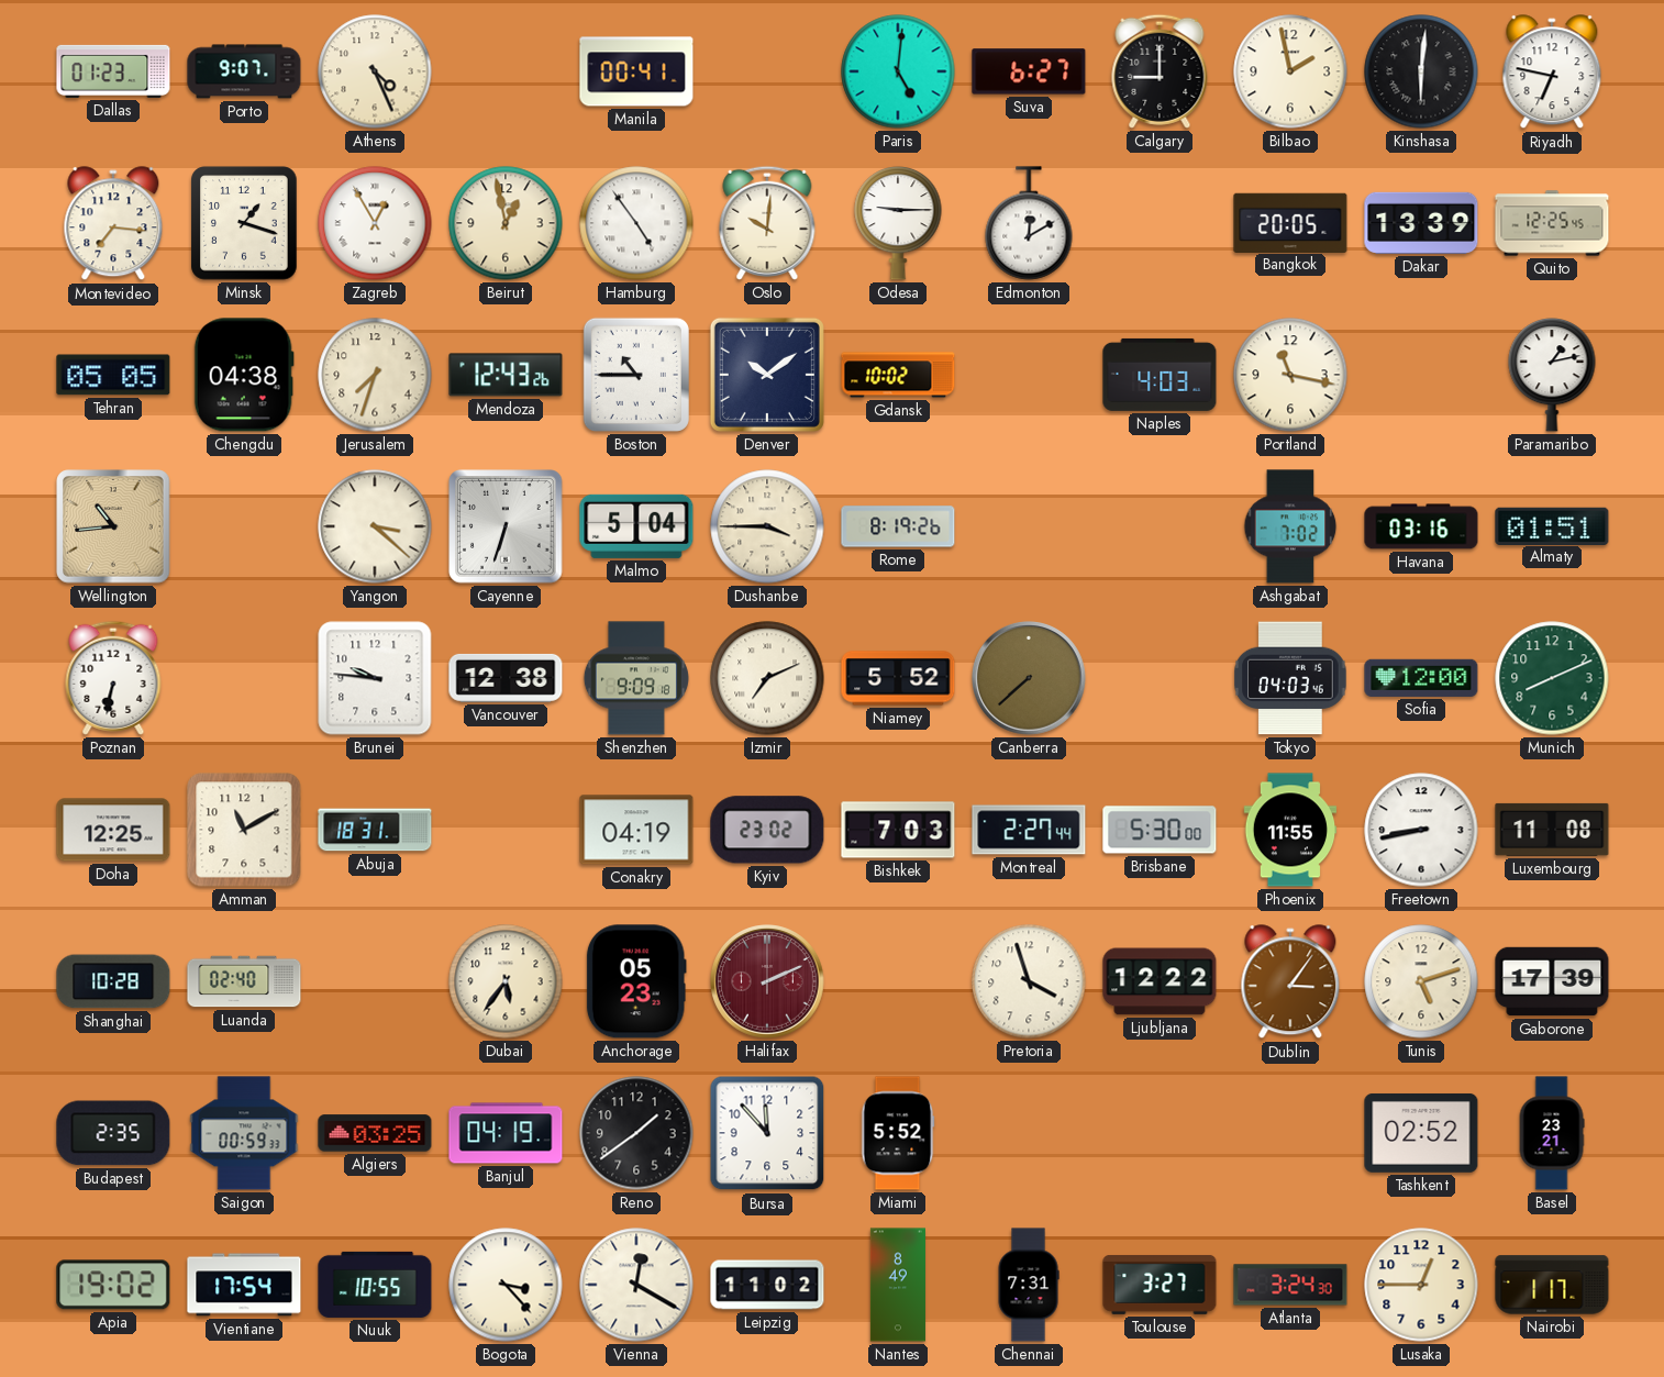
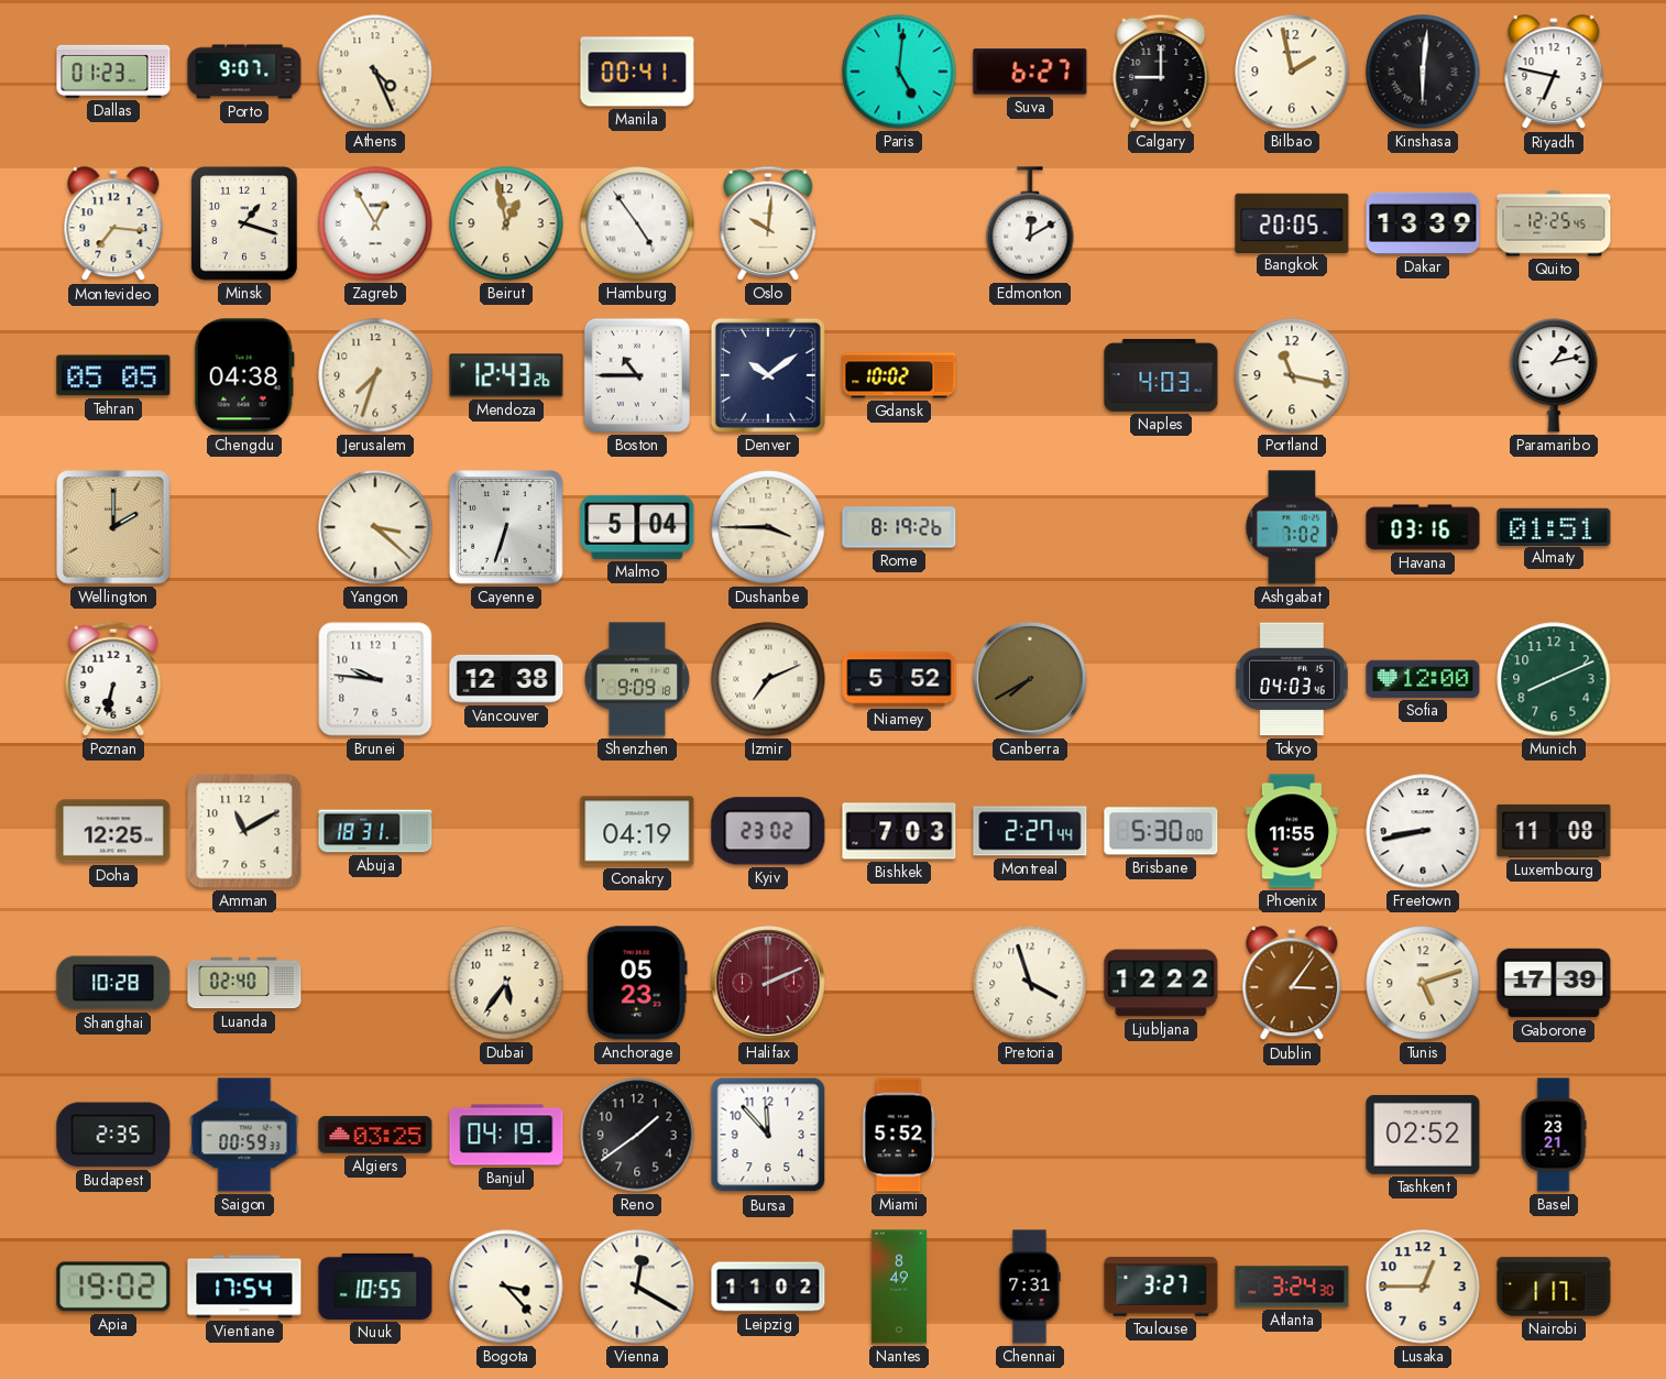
Odesa: 9:15 -> none (898, 224)
Wellington: 10:44 -> 2:00 (113, 527)
Canberra: 7:38 -> 7:40 (1031, 680)
